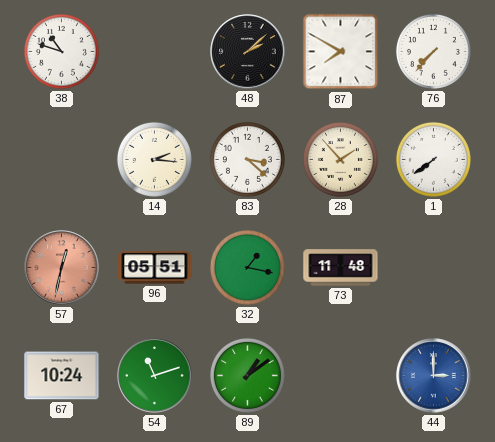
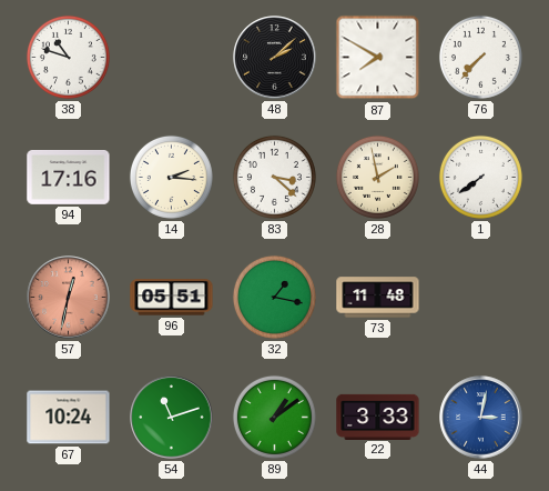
94: none -> 17:16 (69, 178)
28: 1:53 -> 1:58 (377, 177)
22: none -> 3:33 (378, 417)
44: 3:00 -> 3:02 (481, 418)
